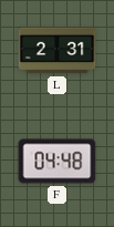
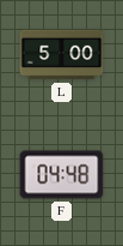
L: 2:31 -> 5:00 (62, 55)
